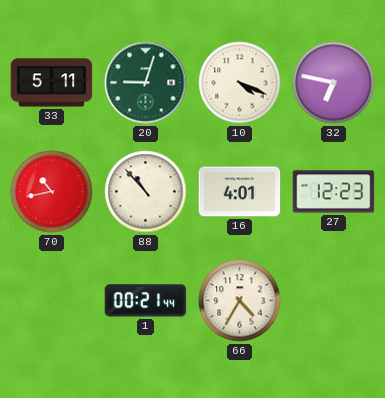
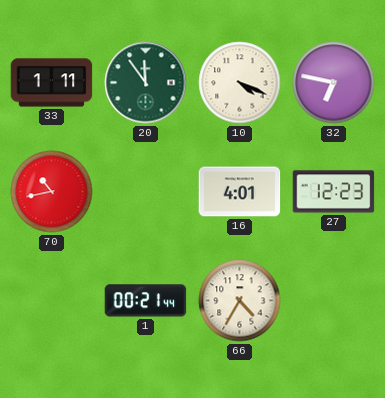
33: 5:11 -> 1:11 (52, 83)
20: 9:03 -> 11:54 (146, 83)
88: 10:53 -> none (146, 192)
